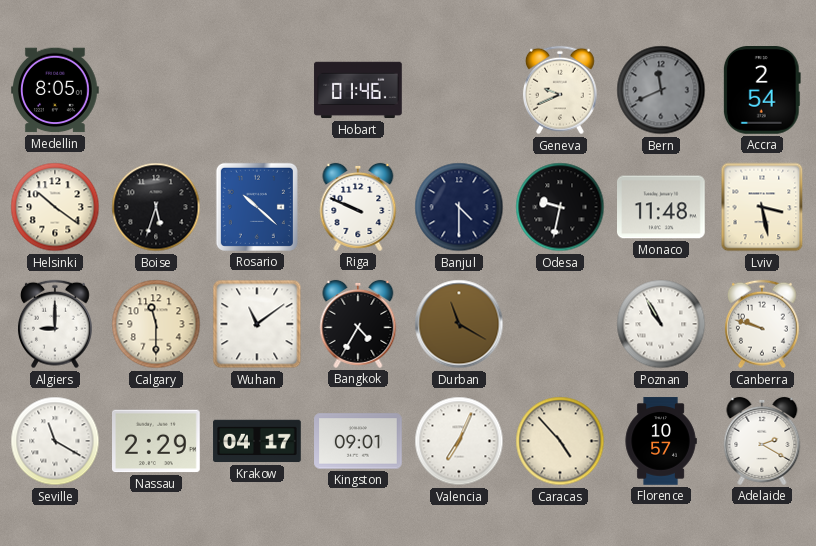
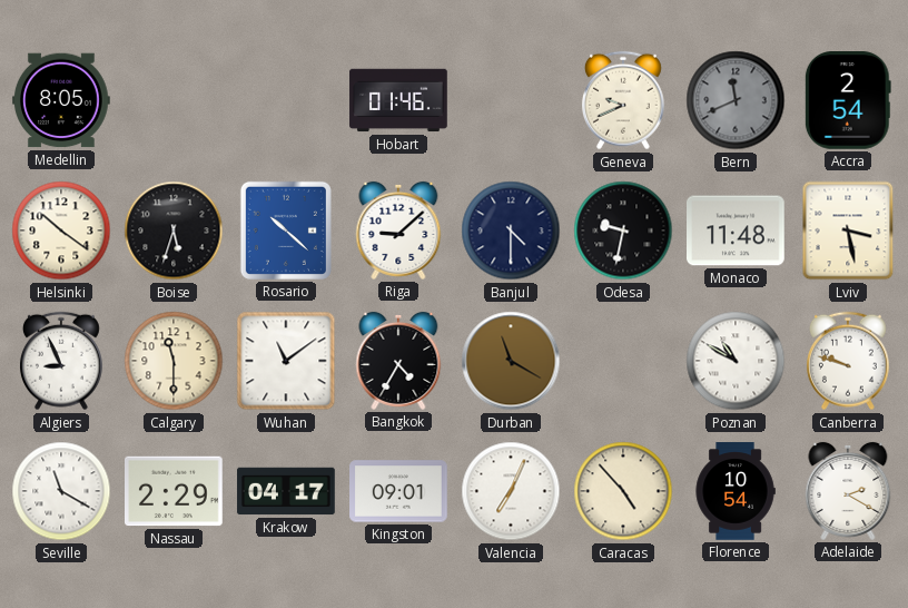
Riga: 9:49 -> 9:08 (398, 231)
Algiers: 9:00 -> 8:56 (61, 361)
Poznan: 10:55 -> 10:50 (736, 361)
Florence: 10:57 -> 10:54 (736, 491)
